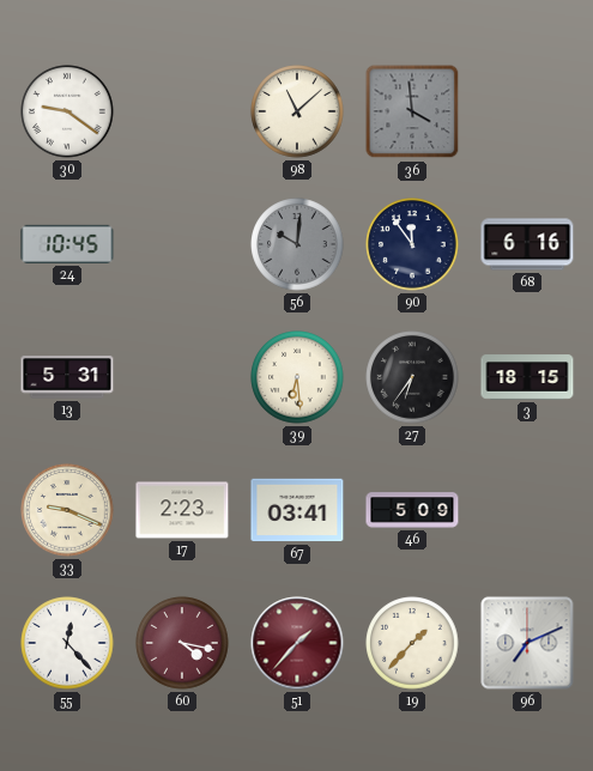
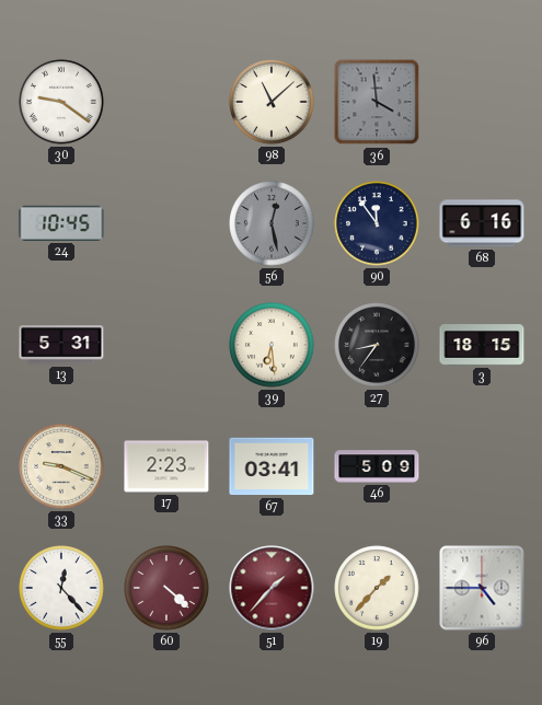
56: 10:01 -> 12:28 (272, 223)
27: 6:36 -> 8:36 (377, 345)
60: 4:17 -> 4:22 (166, 588)
96: 7:11 -> 4:45 (482, 588)
